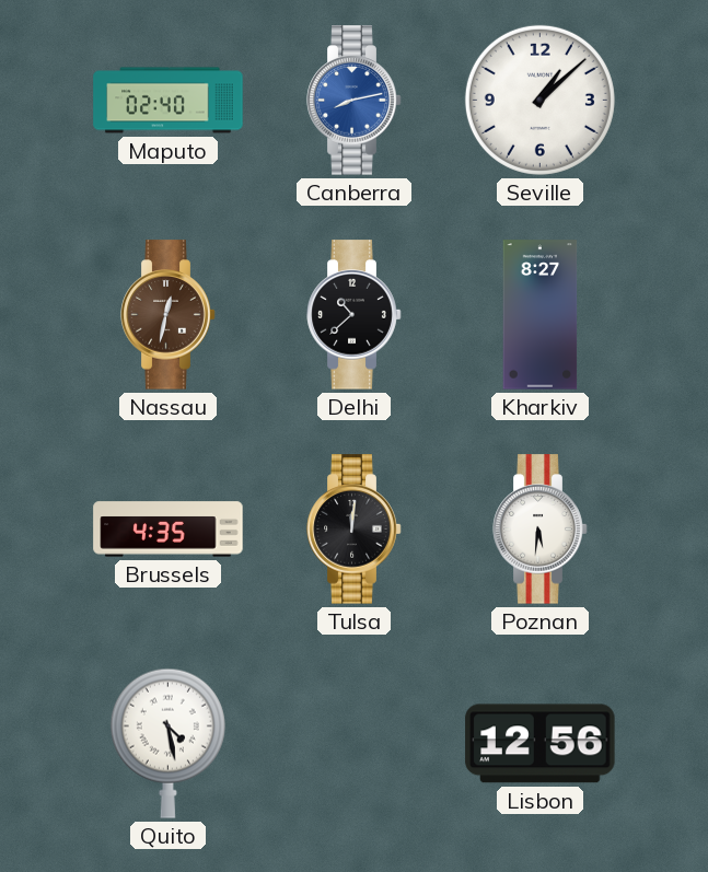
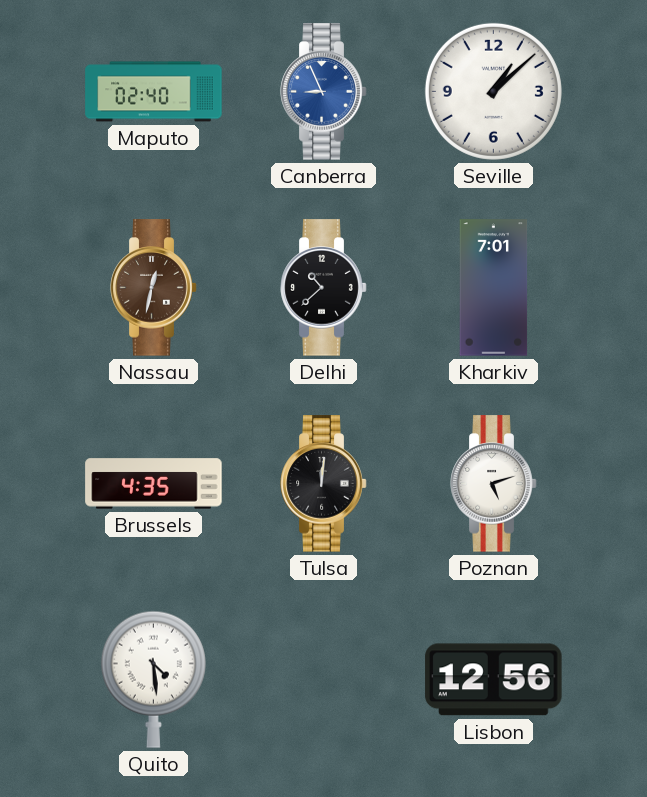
Canberra: 8:13 -> 8:56 (324, 92)
Kharkiv: 8:27 -> 7:01 (494, 288)
Poznan: 5:31 -> 5:12 (494, 484)
Quito: 4:28 -> 4:29 (153, 679)
